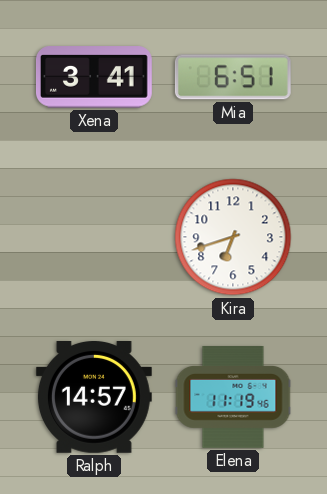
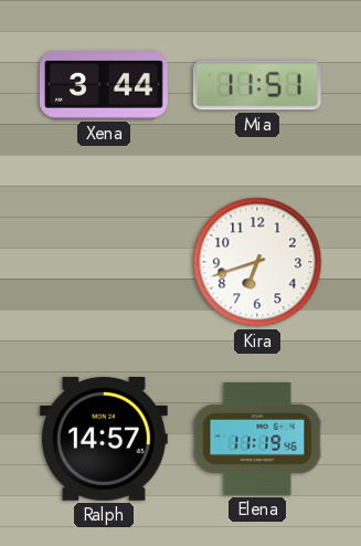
Xena: 3:41 -> 3:44 (104, 85)
Mia: 6:51 -> 11:51 (257, 85)
